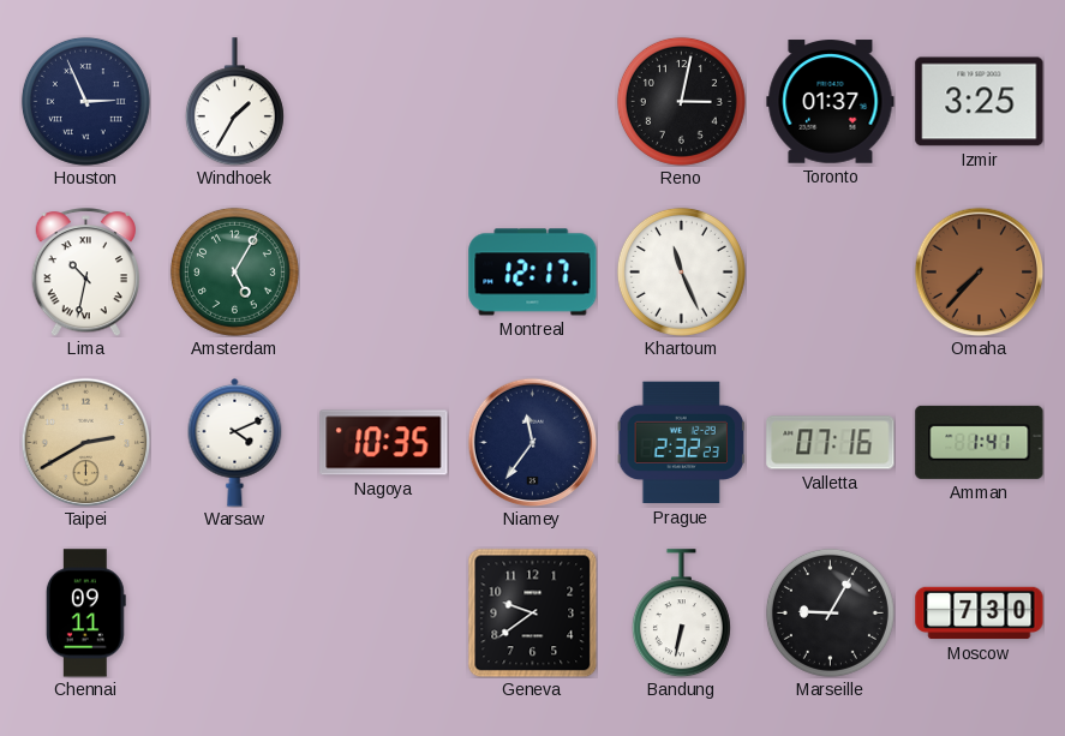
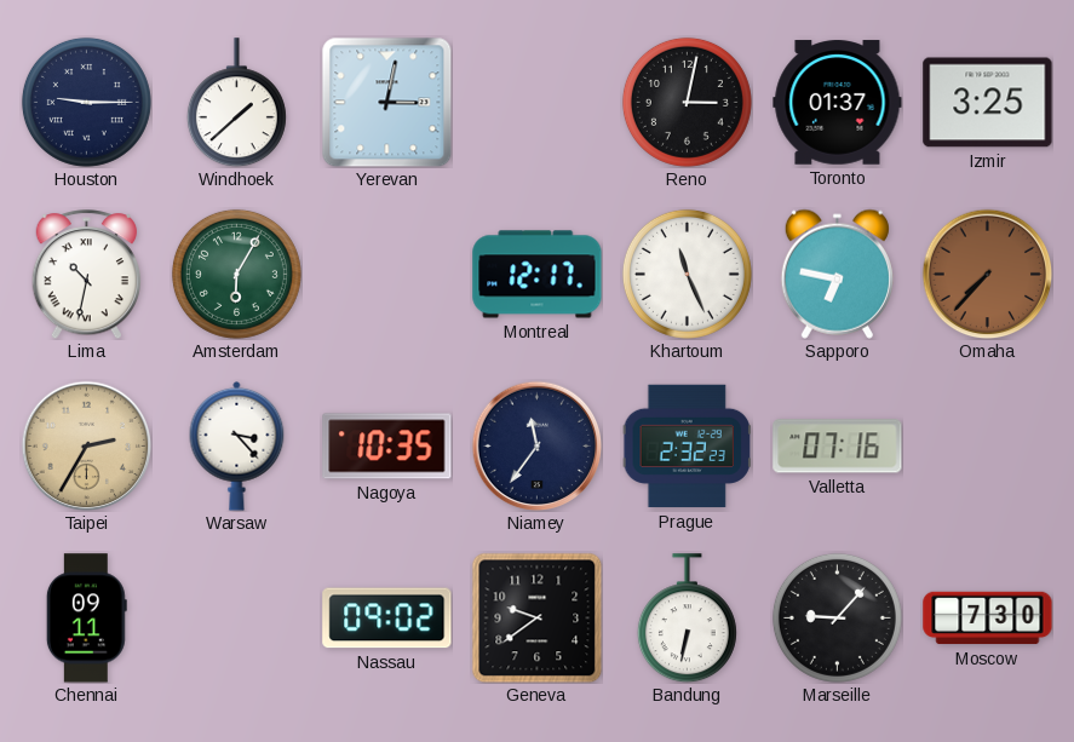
Houston: 2:56 -> 9:15 (86, 102)
Windhoek: 1:35 -> 1:38 (236, 103)
Yerevan: none -> 3:02 (386, 102)
Amsterdam: 5:05 -> 6:05 (236, 274)
Sapporo: none -> 6:47 (837, 274)
Taipei: 2:40 -> 2:35 (86, 445)
Warsaw: 4:11 -> 3:23 (237, 445)
Amman: 1:41 -> none (980, 442)
Nassau: none -> 09:02 (387, 619)
Marseille: 9:05 -> 9:07 (837, 617)
